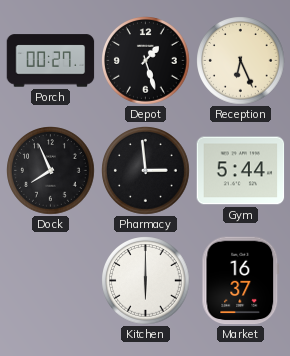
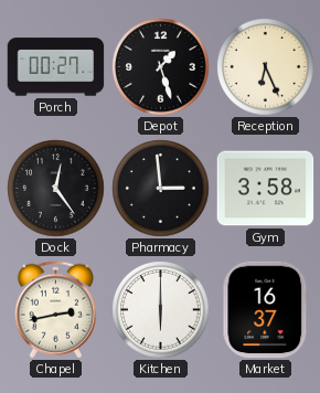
Dock: 7:56 -> 12:24 (56, 189)
Gym: 5:44 -> 3:58 (266, 189)
Chapel: none -> 2:43 (55, 310)
